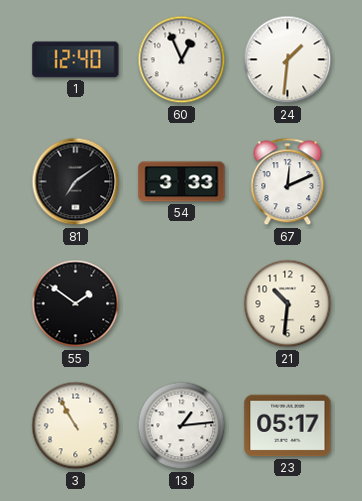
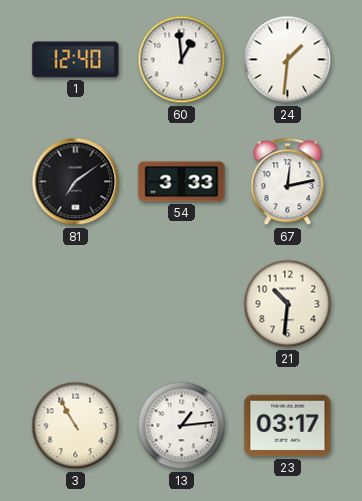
60: 12:56 -> 12:59 (182, 60)
67: 12:11 -> 12:13 (288, 182)
55: 1:51 -> none (76, 304)
23: 05:17 -> 03:17 (288, 426)
